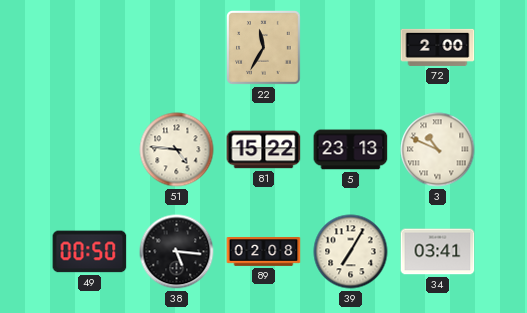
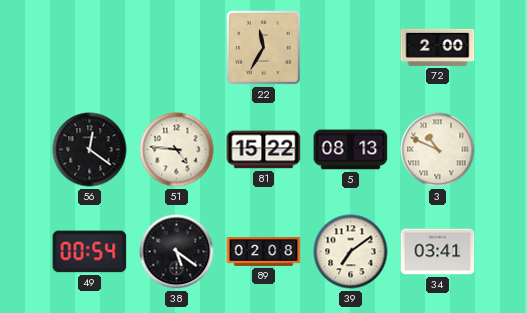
56: none -> 12:21 (90, 150)
5: 23:13 -> 08:13 (351, 150)
49: 00:50 -> 00:54 (90, 252)
38: 5:16 -> 5:21 (177, 252)
39: 7:05 -> 7:09 (351, 252)
